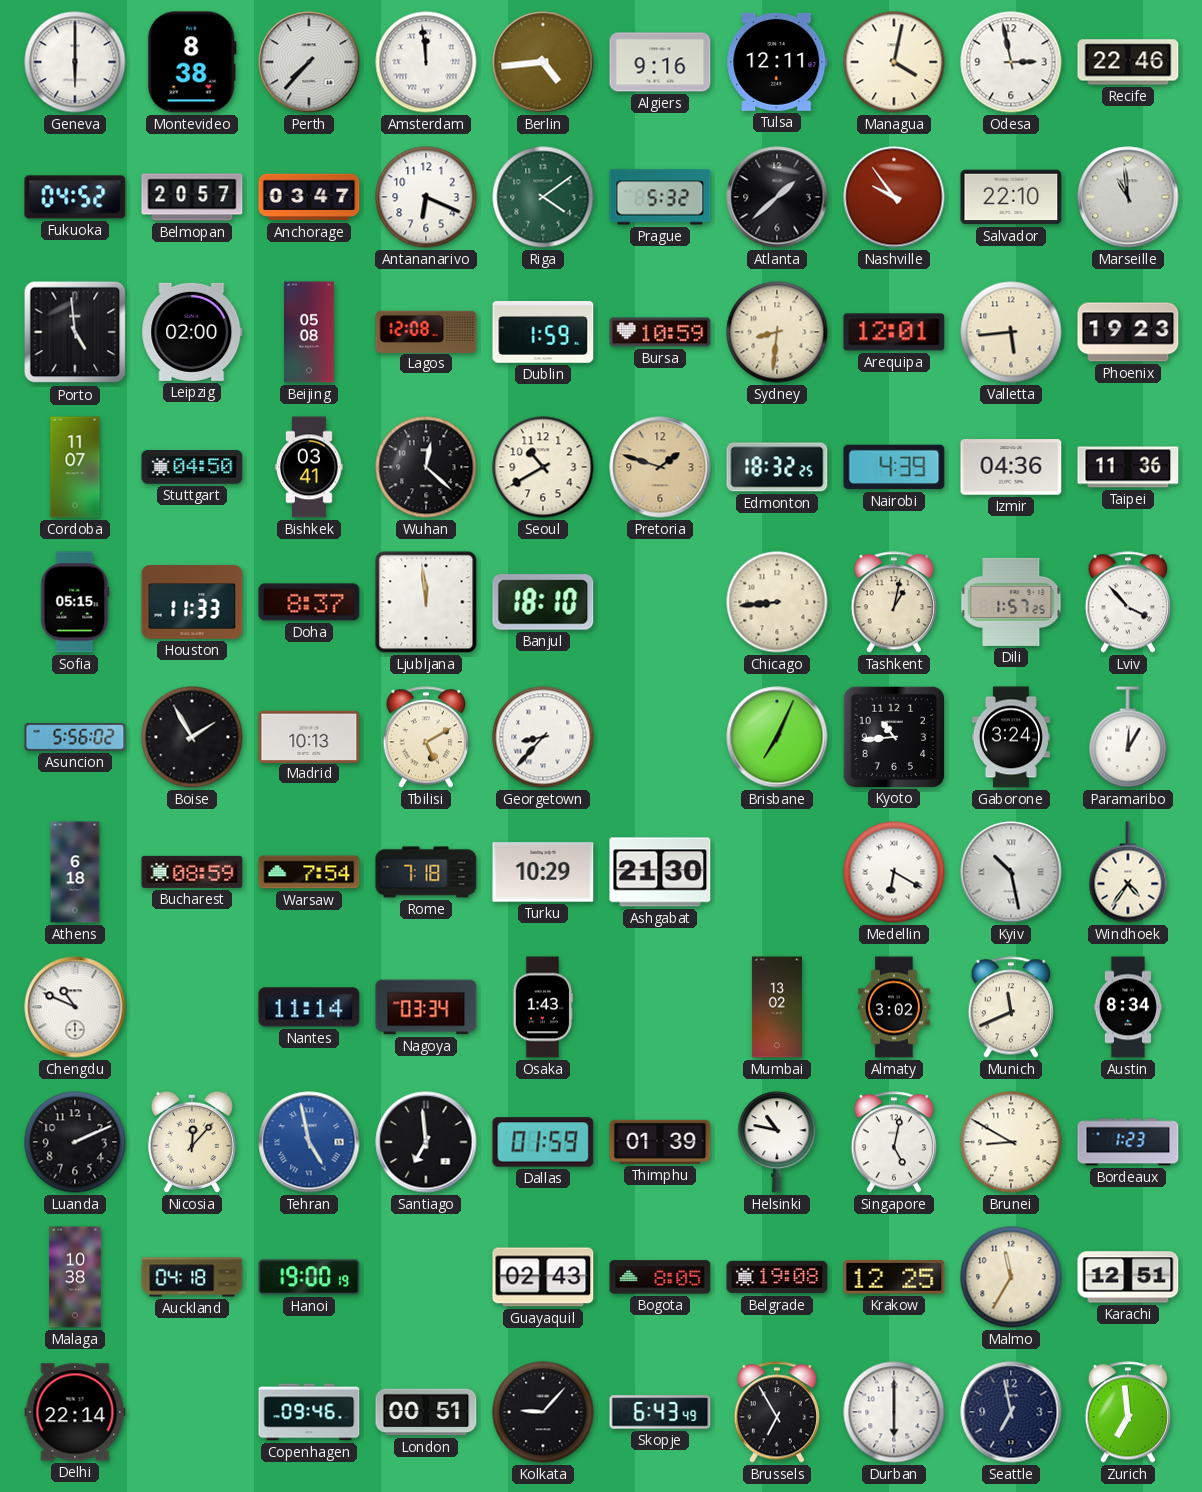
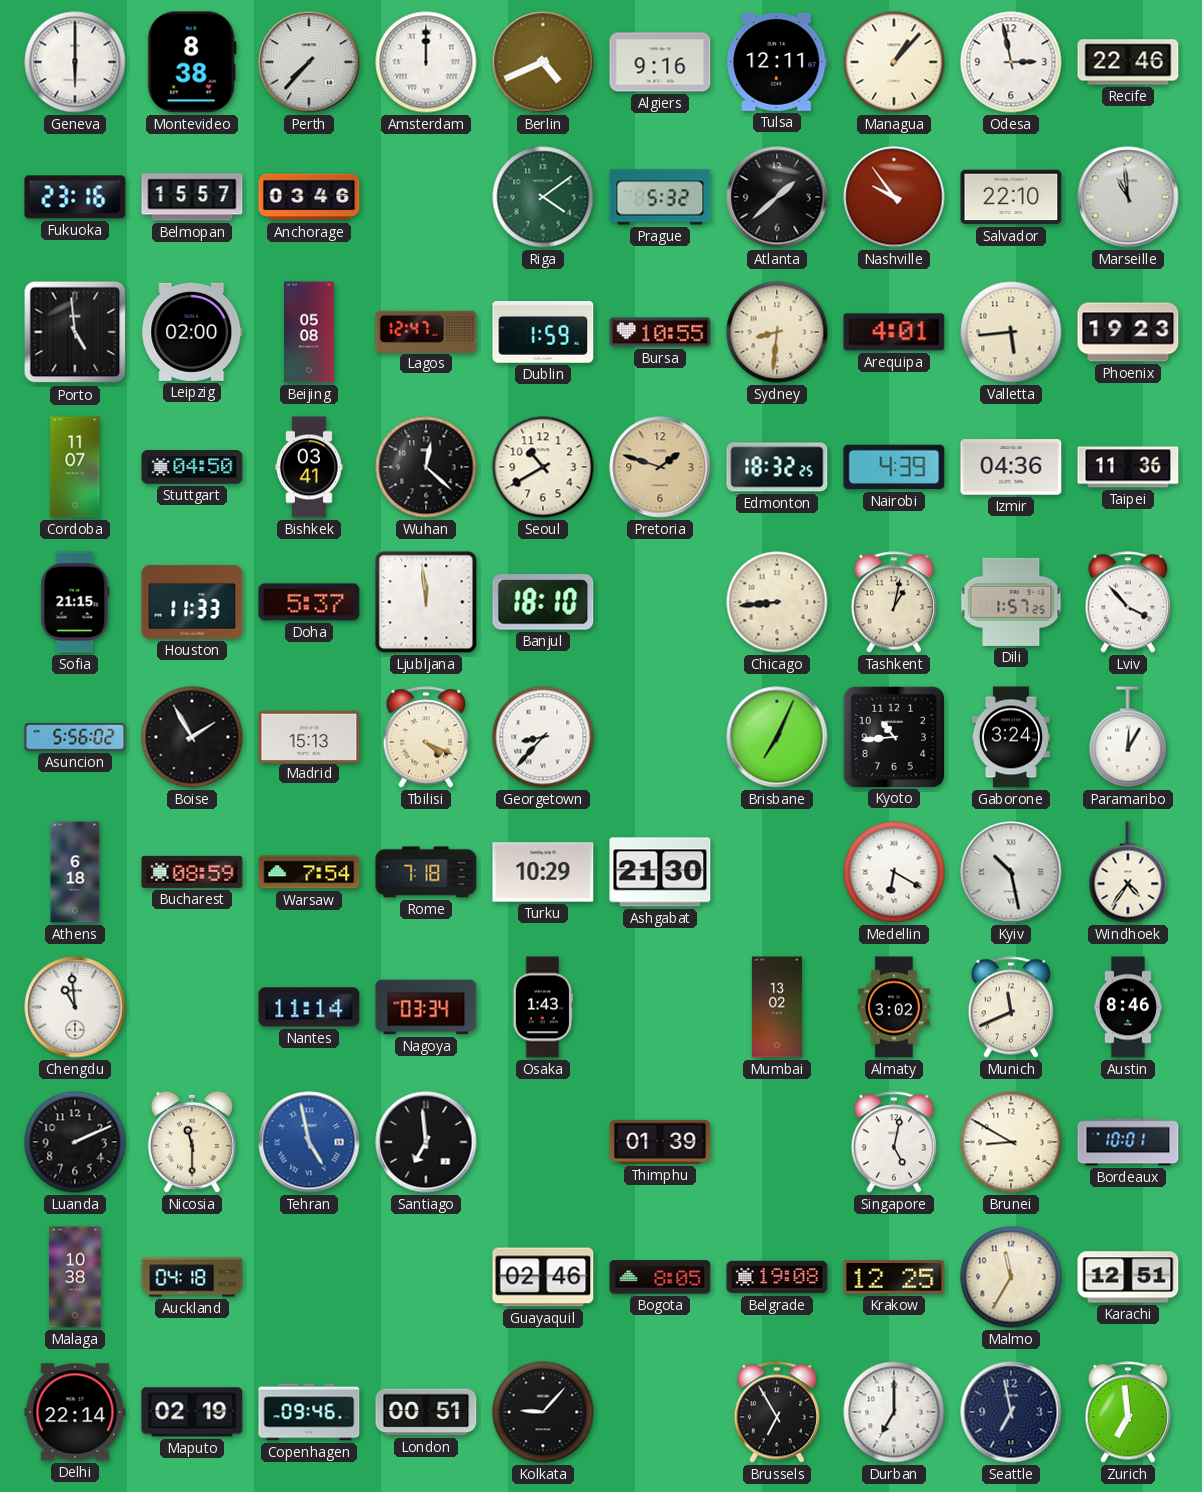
Amsterdam: 11:59 -> 12:00 (426, 62)
Berlin: 4:44 -> 4:41 (543, 62)
Managua: 4:02 -> 1:07 (894, 62)
Fukuoka: 04:52 -> 23:16 (75, 197)
Belmopan: 20:57 -> 15:57 (192, 197)
Anchorage: 03:47 -> 03:46 (309, 197)
Antananarivo: 6:19 -> none (426, 197)
Lagos: 12:08 -> 12:47 (426, 331)
Bursa: 10:59 -> 10:55 (660, 332)
Arequipa: 12:01 -> 4:01 (894, 332)
Sofia: 05:15 -> 21:15 (75, 602)
Doha: 8:37 -> 5:37 (309, 602)
Madrid: 10:13 -> 15:13 (309, 736)
Tbilisi: 5:10 -> 4:19 (425, 737)
Chengdu: 10:49 -> 10:59 (75, 1007)
Austin: 8:34 -> 8:46 (1127, 1007)
Nicosia: 12:07 -> 11:30 (192, 1142)
Dallas: 01:59 -> none (543, 1142)
Helsinki: 10:47 -> none (777, 1142)
Bordeaux: 1:23 -> 10:01 (1128, 1142)
Hanoi: 19:00 -> none (309, 1277)
Guayaquil: 02:43 -> 02:46 (543, 1277)
Maputo: none -> 02:19 (192, 1412)
Skopje: 6:43 -> none (660, 1412)
Durban: 6:00 -> 7:00 (894, 1412)
